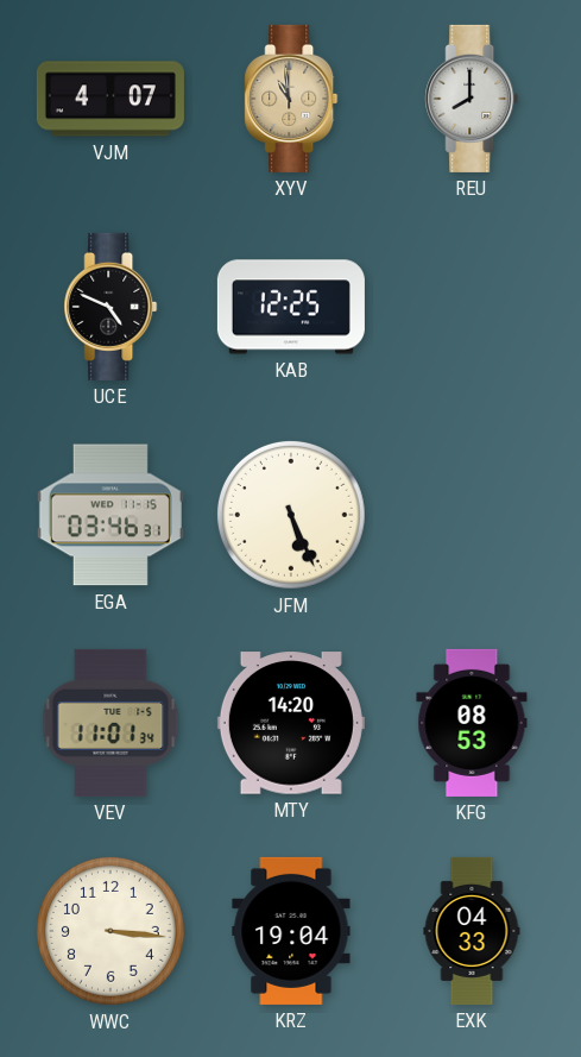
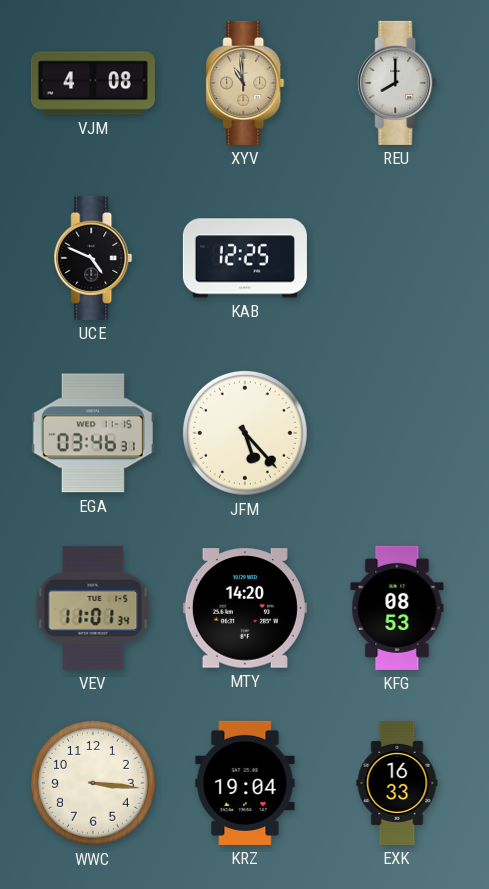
VJM: 4:07 -> 4:08 (93, 83)
JFM: 5:26 -> 5:23 (245, 433)
EXK: 04:33 -> 16:33 (397, 783)
